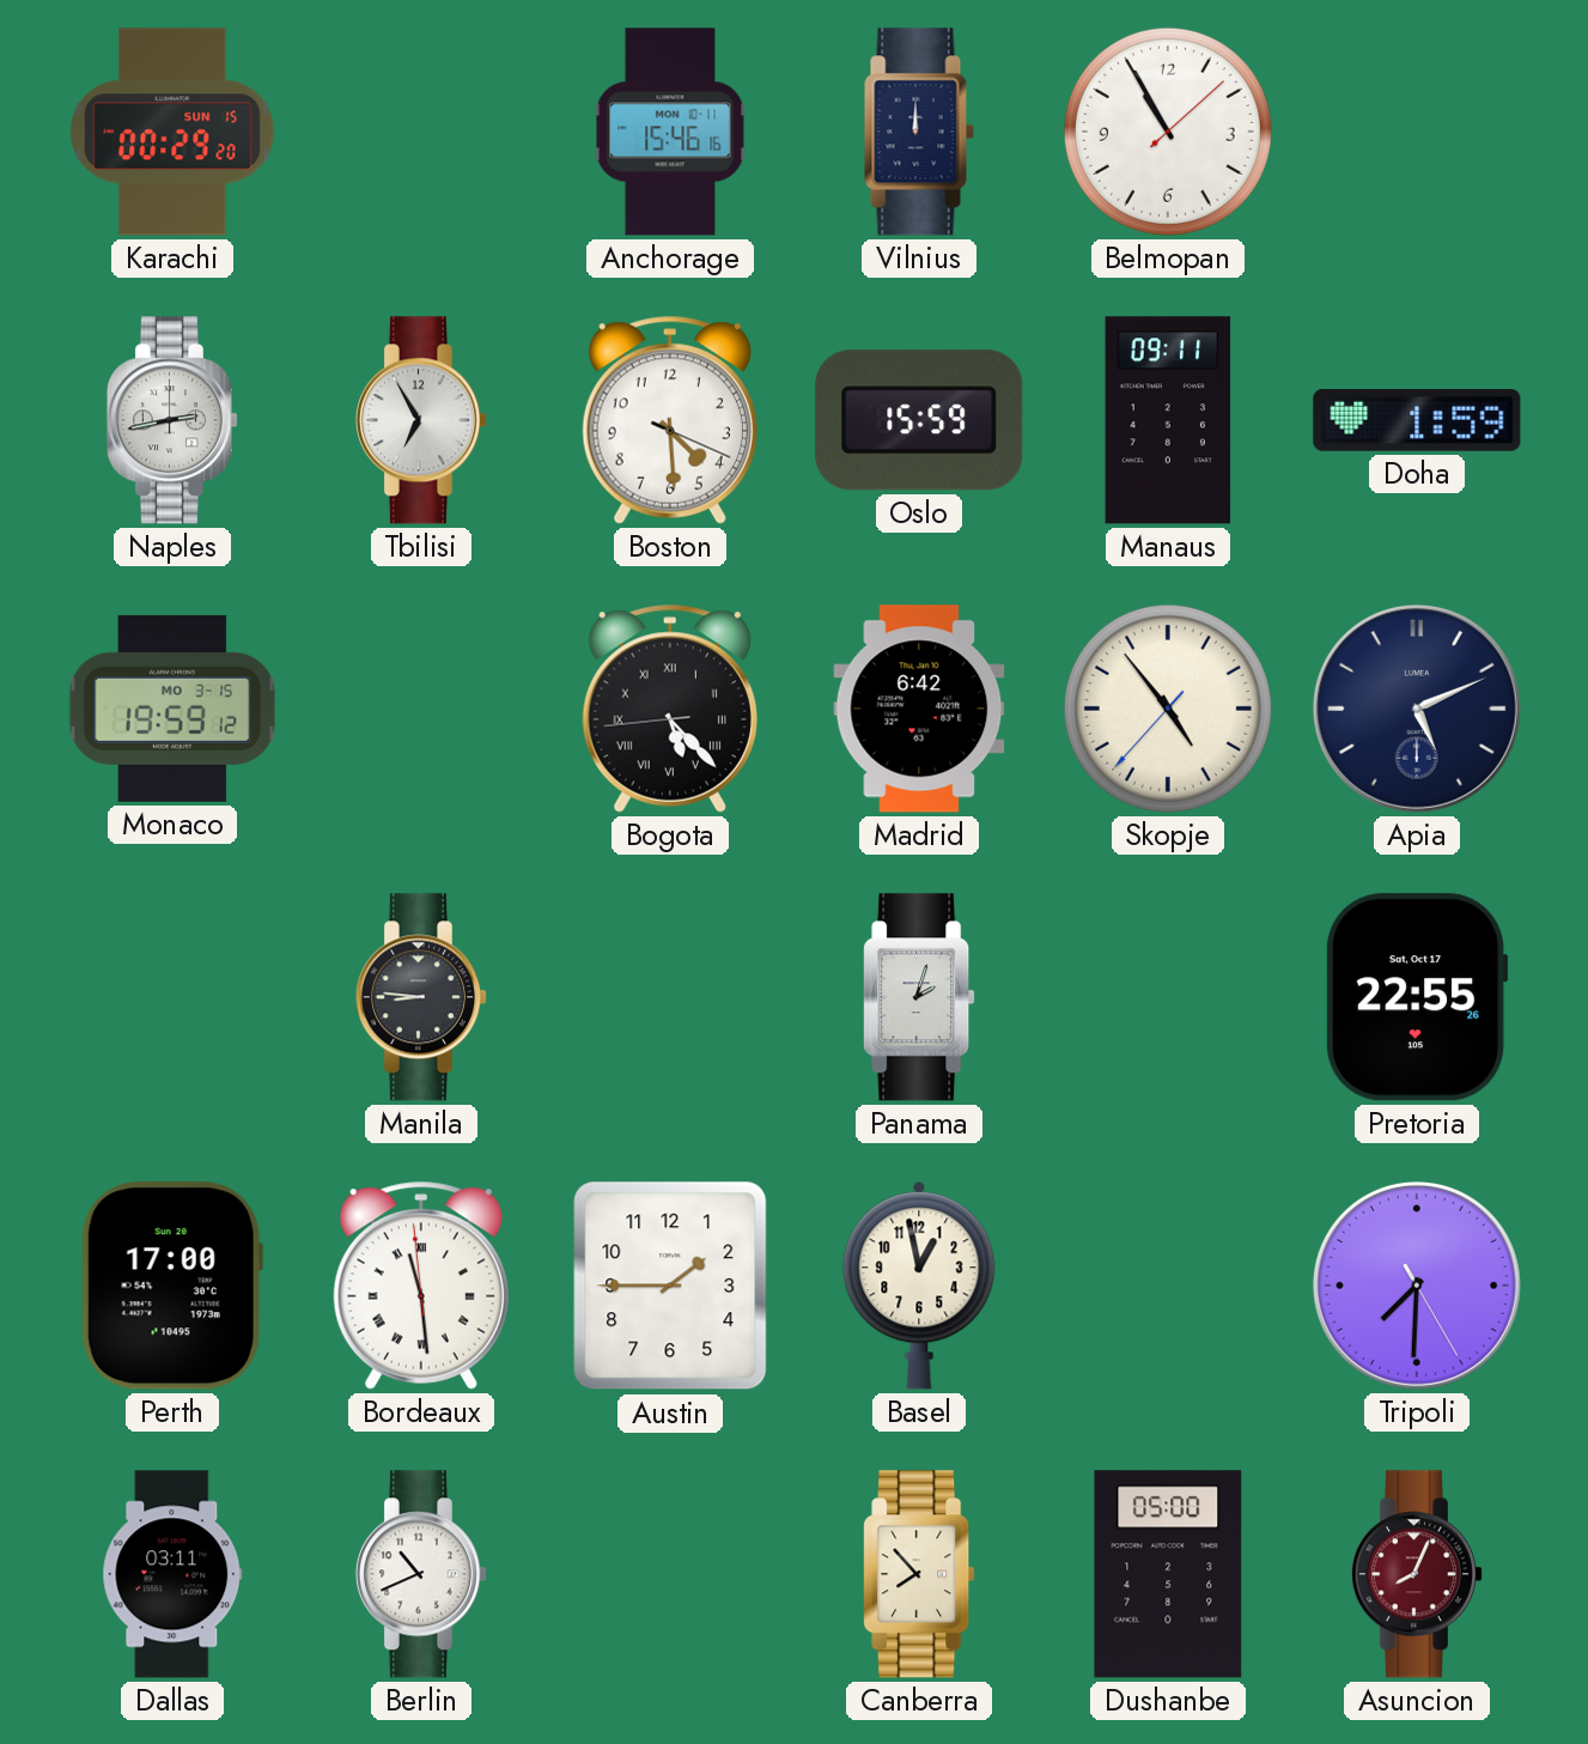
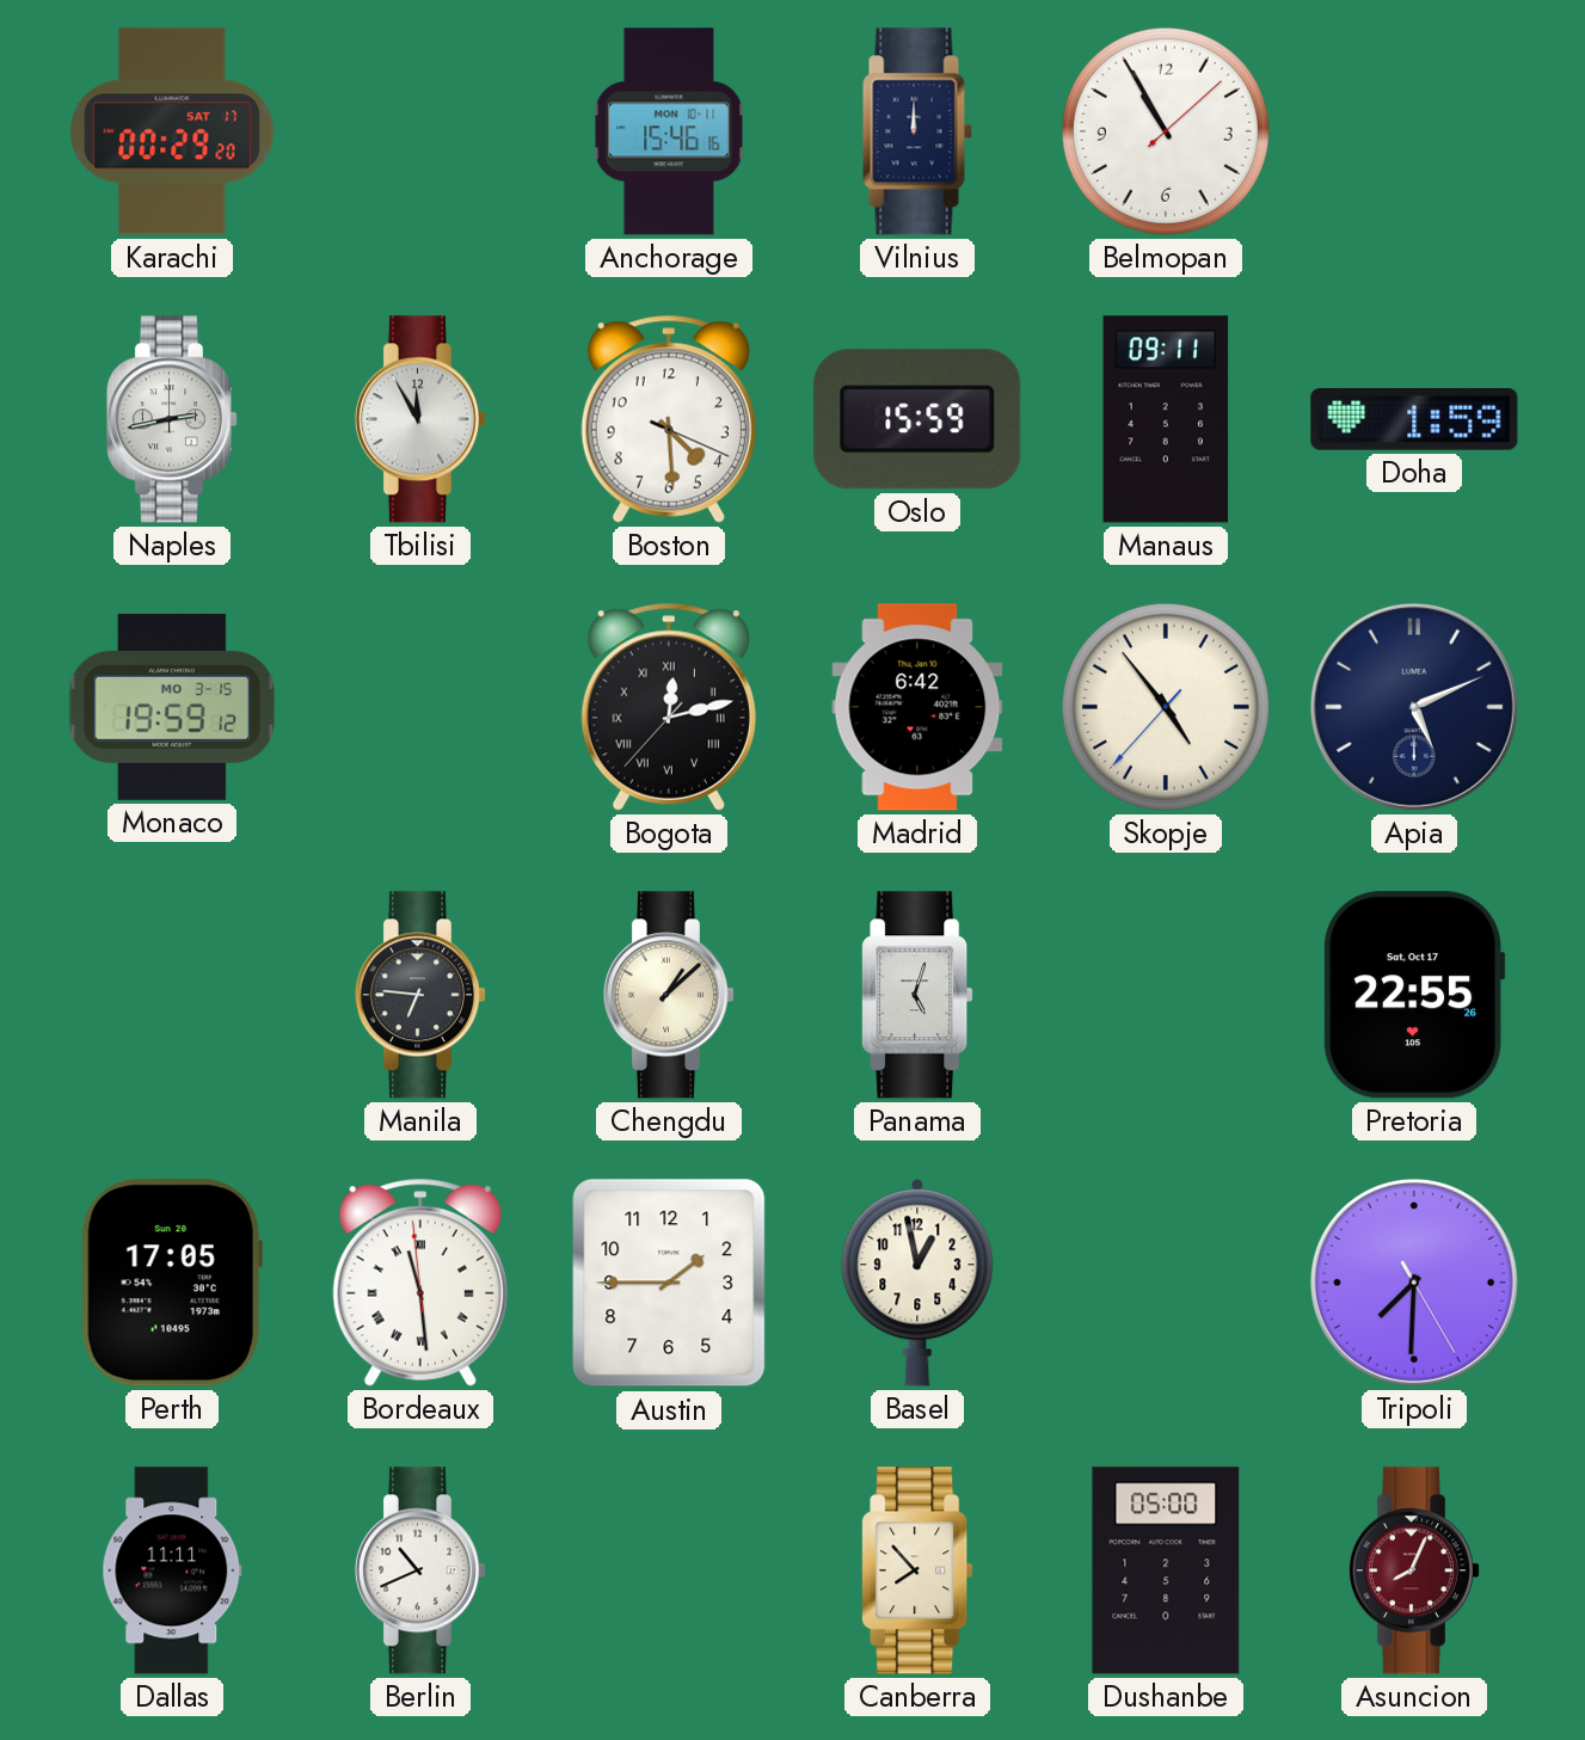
Karachi date: SUN 15 -> SAT 17 (172, 131)
Tbilisi: 6:55 -> 11:55 (419, 419)
Bogota: 5:22 -> 12:12 (669, 707)
Manila: 8:46 -> 6:46 (419, 995)
Chengdu: none -> 1:08 (668, 995)
Panama: 2:03 -> 5:03 (917, 995)
Perth: 17:00 -> 17:05 (172, 1283)
Dallas: 03:11 -> 11:11 (172, 1570)
